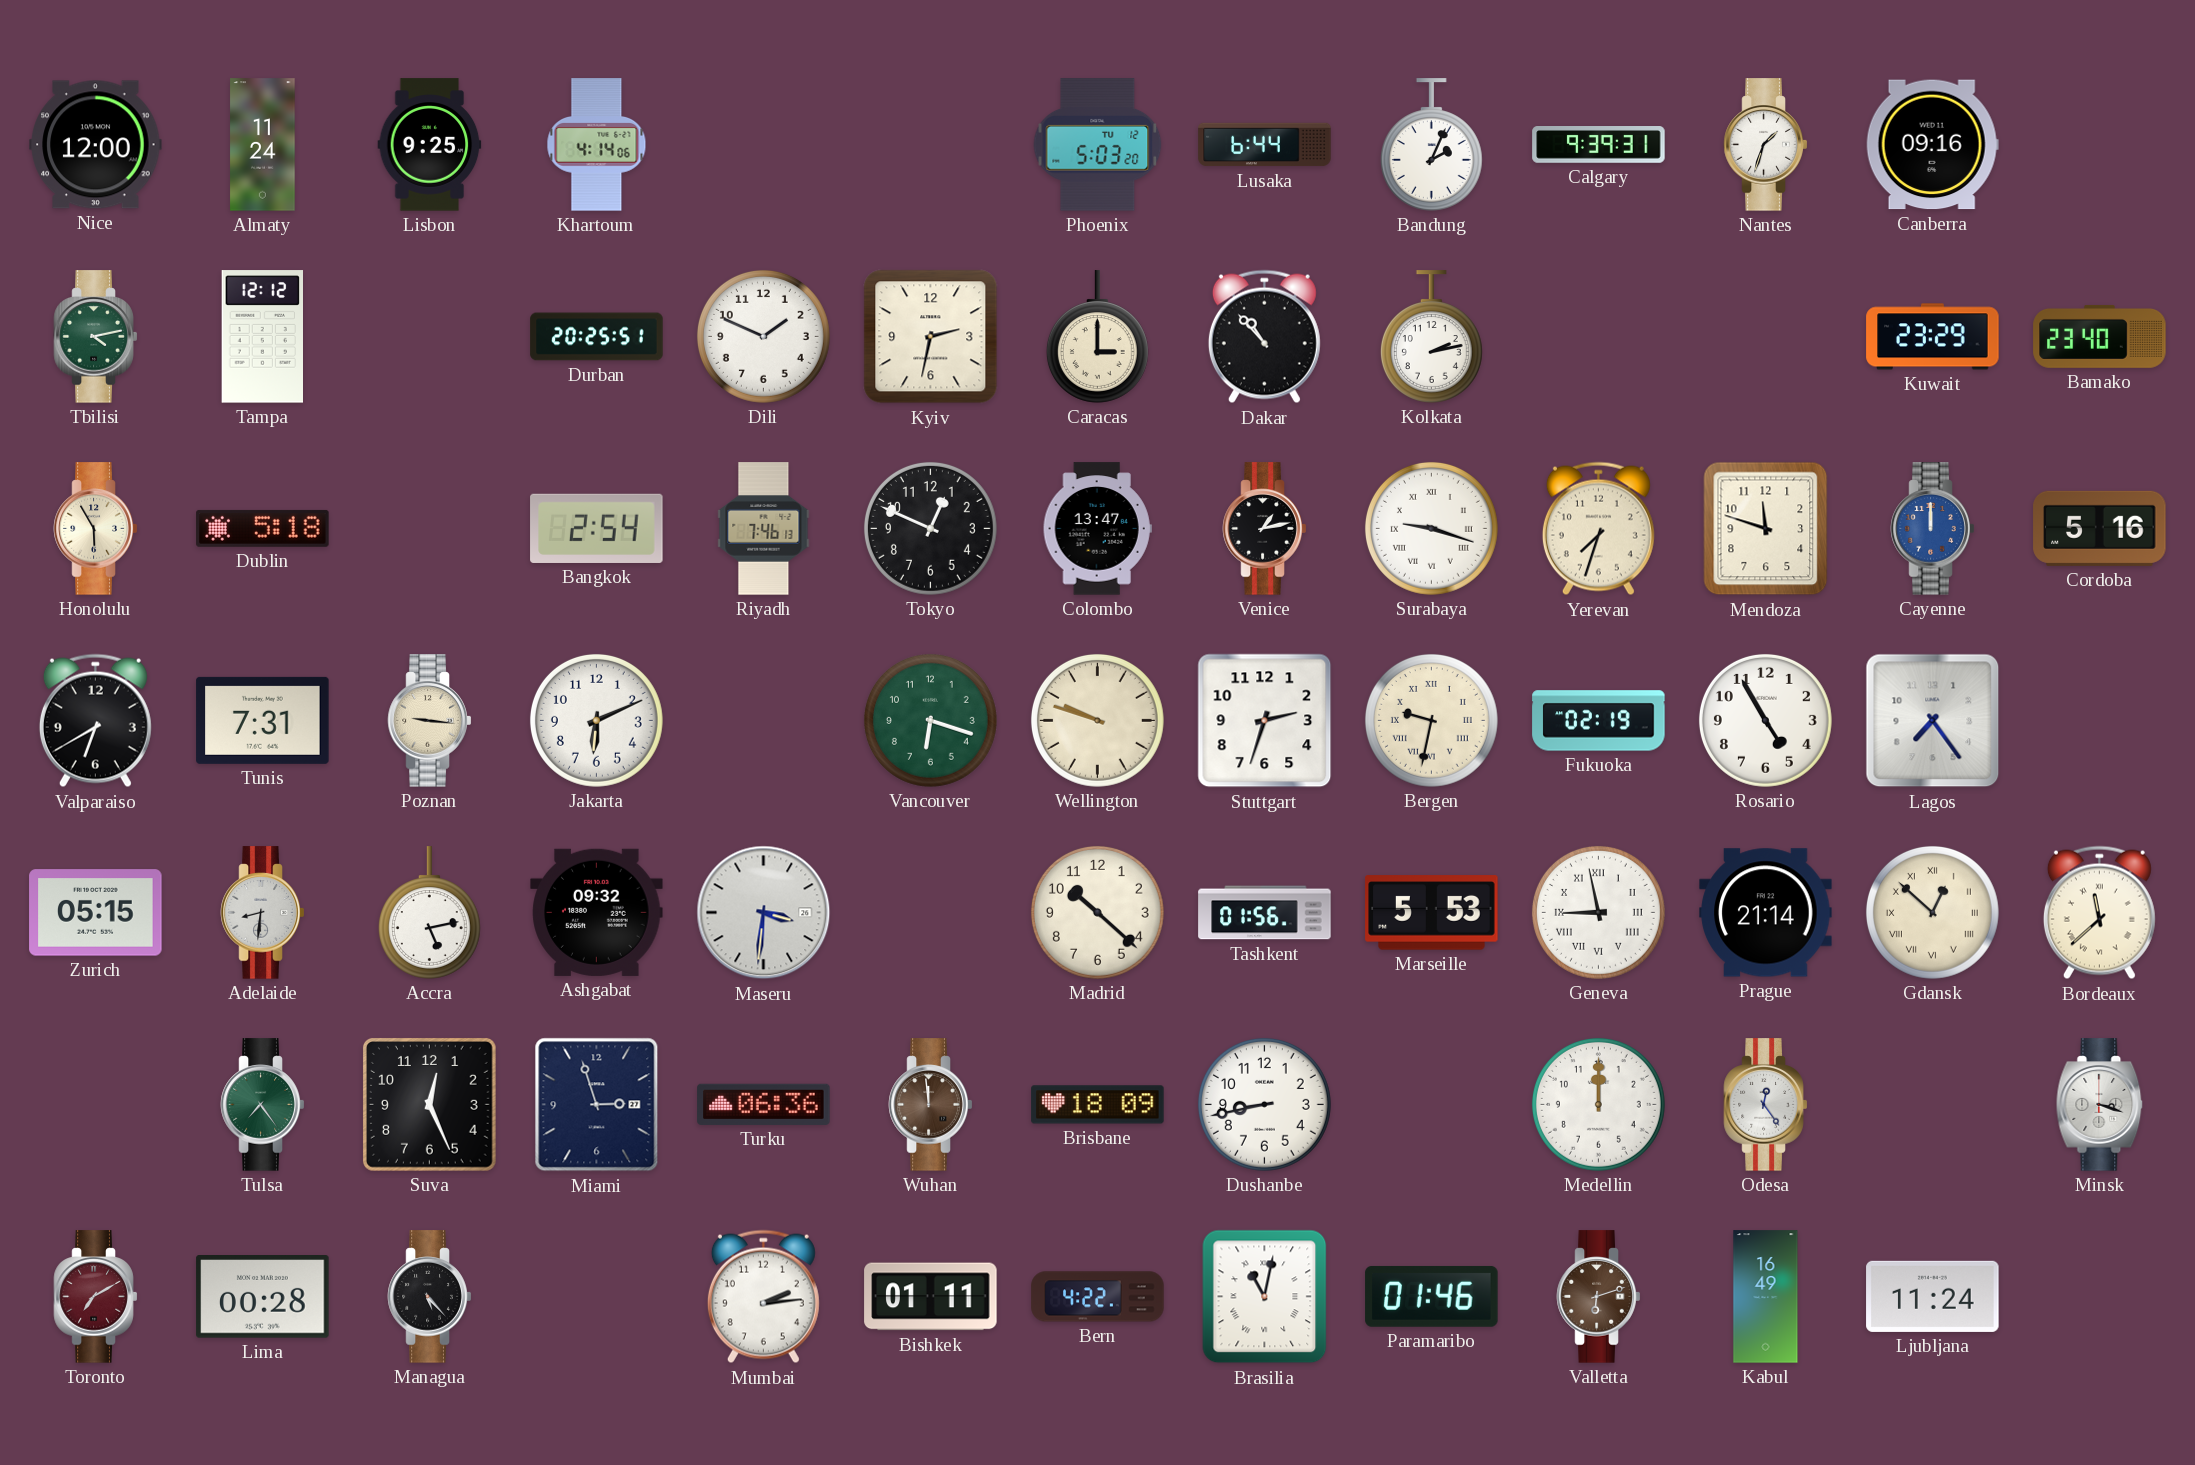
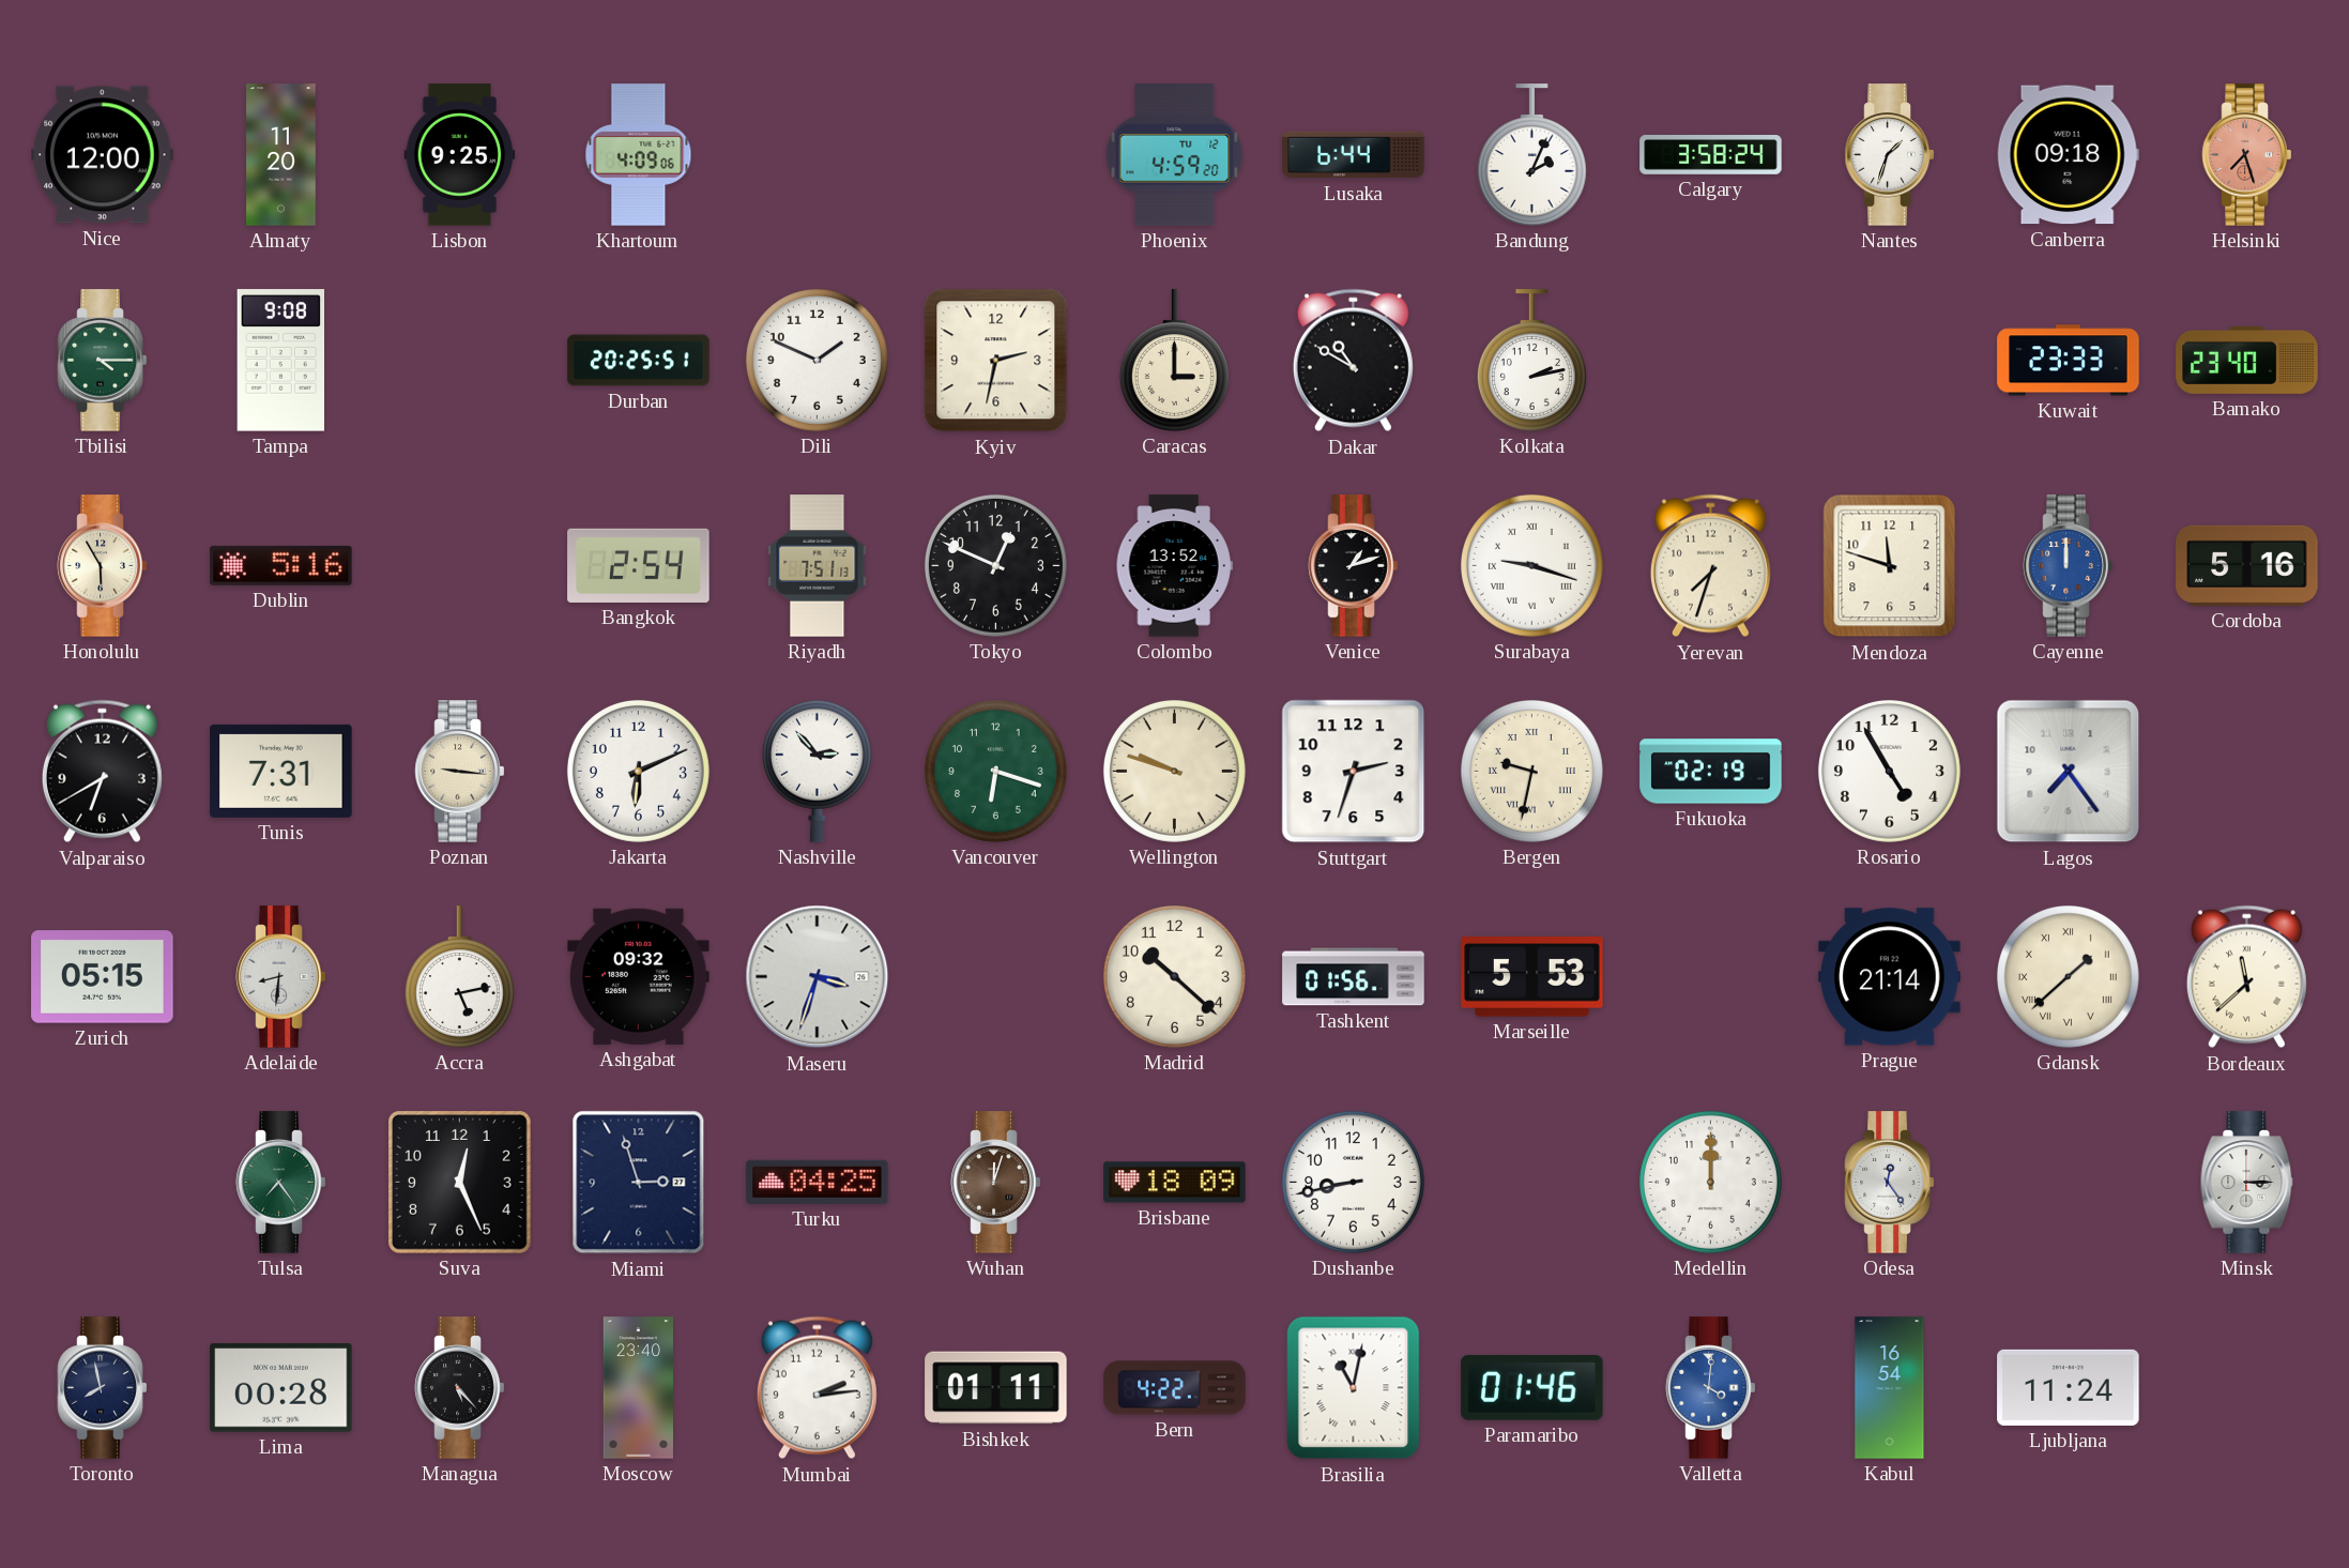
Almaty: 11:24 -> 11:20 (281, 155)
Khartoum: 4:14 -> 4:09 (639, 155)
Phoenix: 5:03 -> 4:59 (1175, 155)
Calgary: 9:39 -> 3:58 (1711, 155)
Canberra: 09:16 -> 09:18 (2068, 155)
Helsinki: none -> 7:27 (2247, 155)
Tbilisi: 4:13 -> 4:15 (103, 361)
Tampa: 12:12 -> 9:08 (281, 361)
Dakar: 10:53 -> 10:50 (1353, 361)
Kuwait: 23:29 -> 23:33 (2069, 361)
Dublin: 5:18 -> 5:16 (281, 565)
Riyadh: 7:46 -> 7:51 (818, 566)
Colombo: 13:47 -> 13:52 (1174, 566)
Venice: 1:13 -> 1:12 (1354, 566)
Nashville: none -> 2:53 (817, 771)
Maseru: 3:31 -> 3:33 (818, 977)
Geneva: 8:58 -> none (1598, 912)
Gdansk: 12:52 -> 1:38 (2068, 976)
Turku: 06:36 -> 04:25 (818, 1182)
Wuhan: 11:59 -> 12:03 (996, 1183)
Minsk: 3:18 -> 3:15 (2247, 1183)
Toronto: 7:10 -> 7:58 (103, 1388)
Toronto dial: burgundy -> navy (103, 1388)
Moscow: none -> 23:40 (638, 1388)
Valletta: 6:12 -> 4:01 (1711, 1388)
Valletta dial: brown -> blue (1711, 1388)
Kabul: 16:49 -> 16:54 (1890, 1388)
